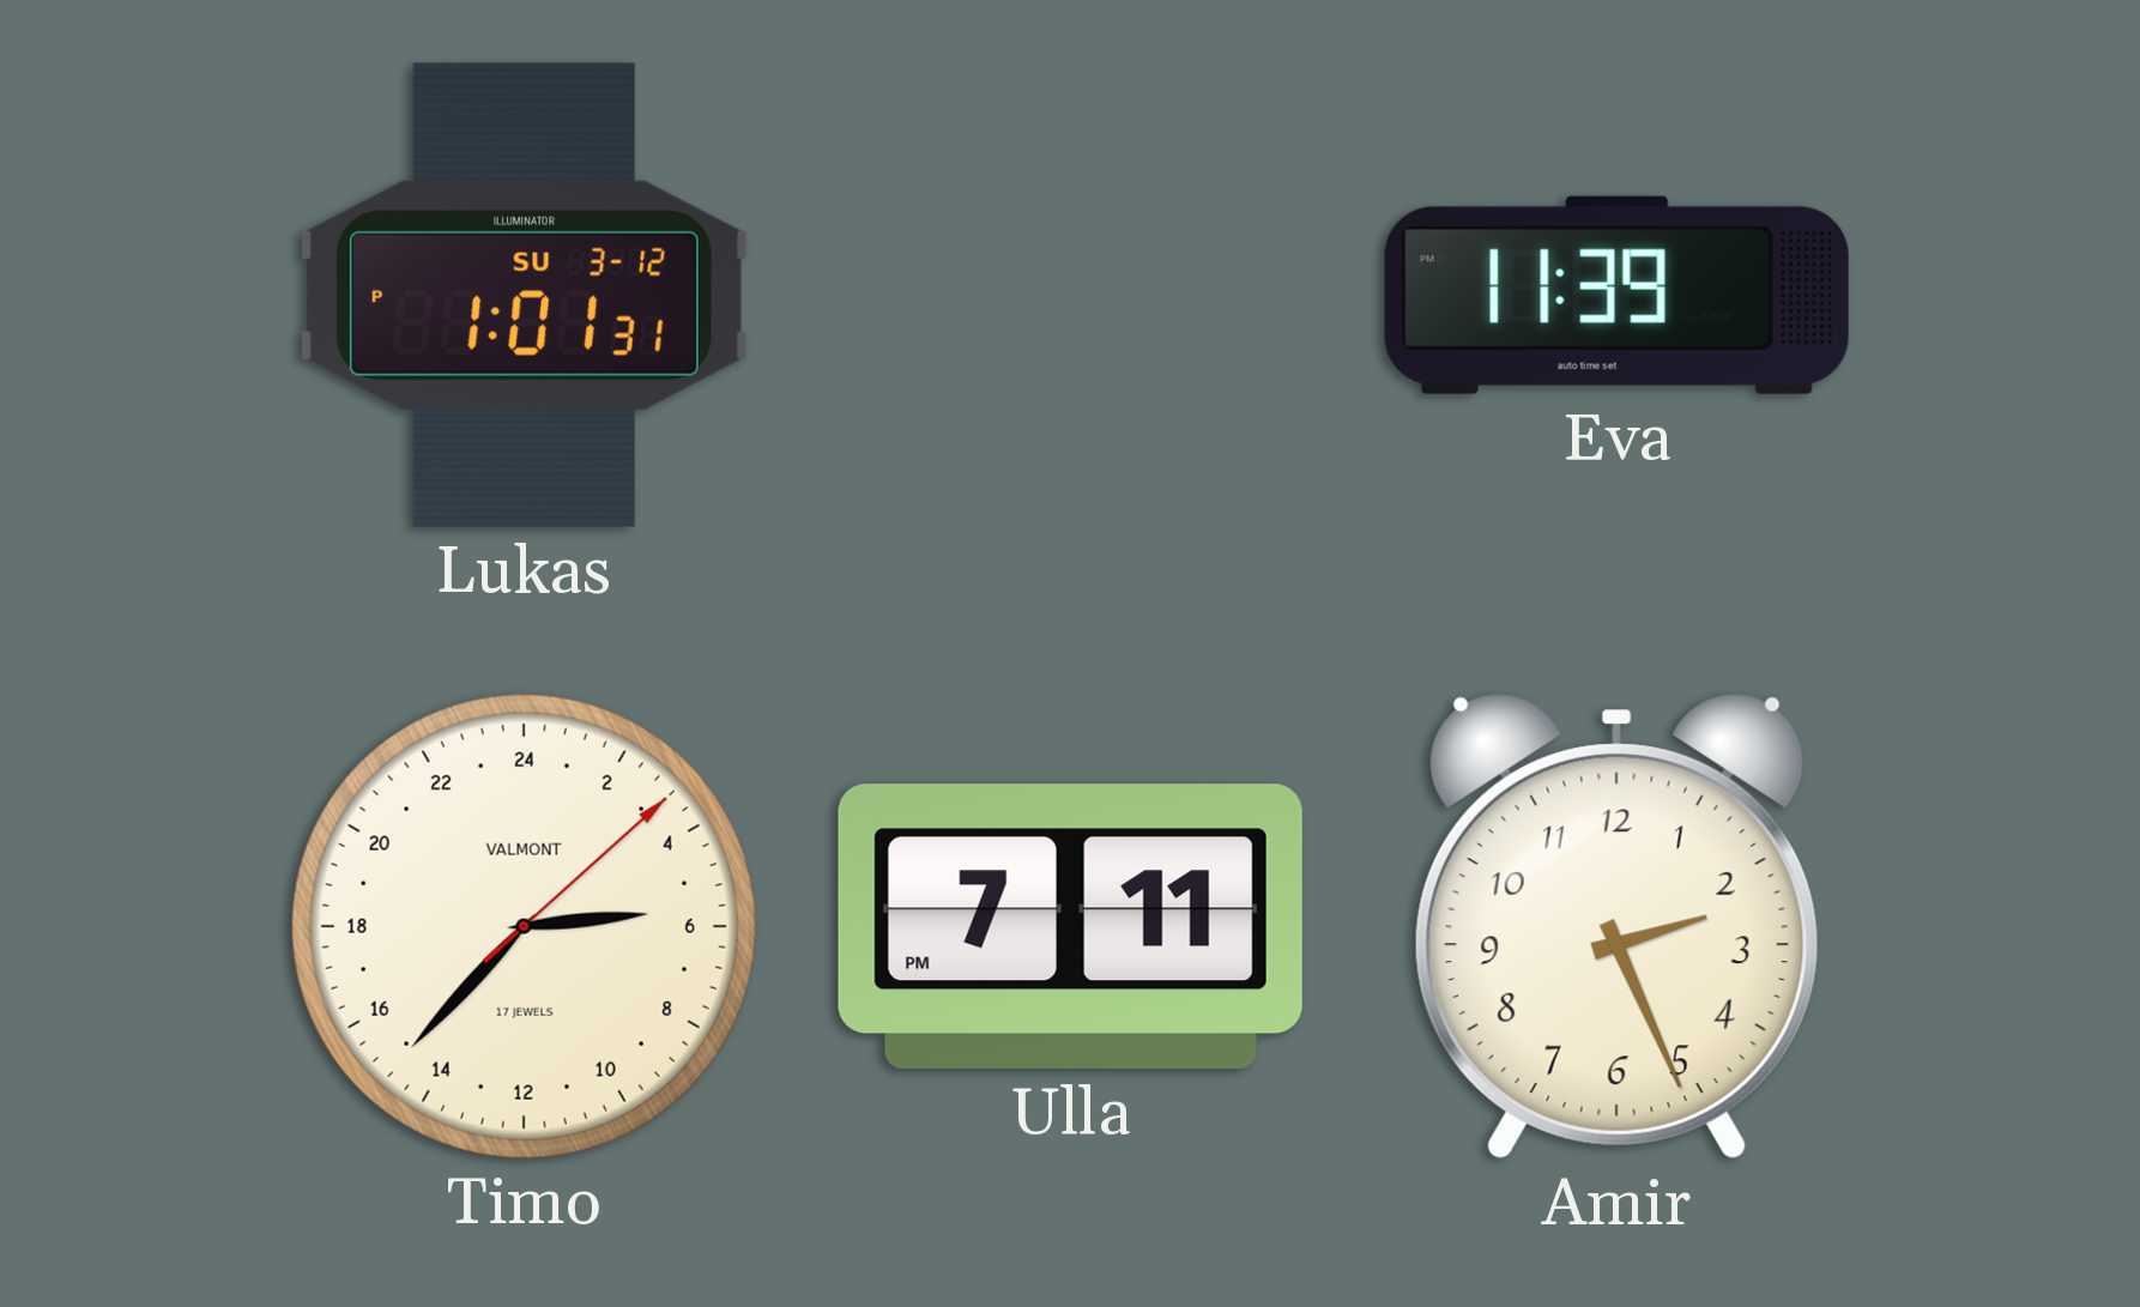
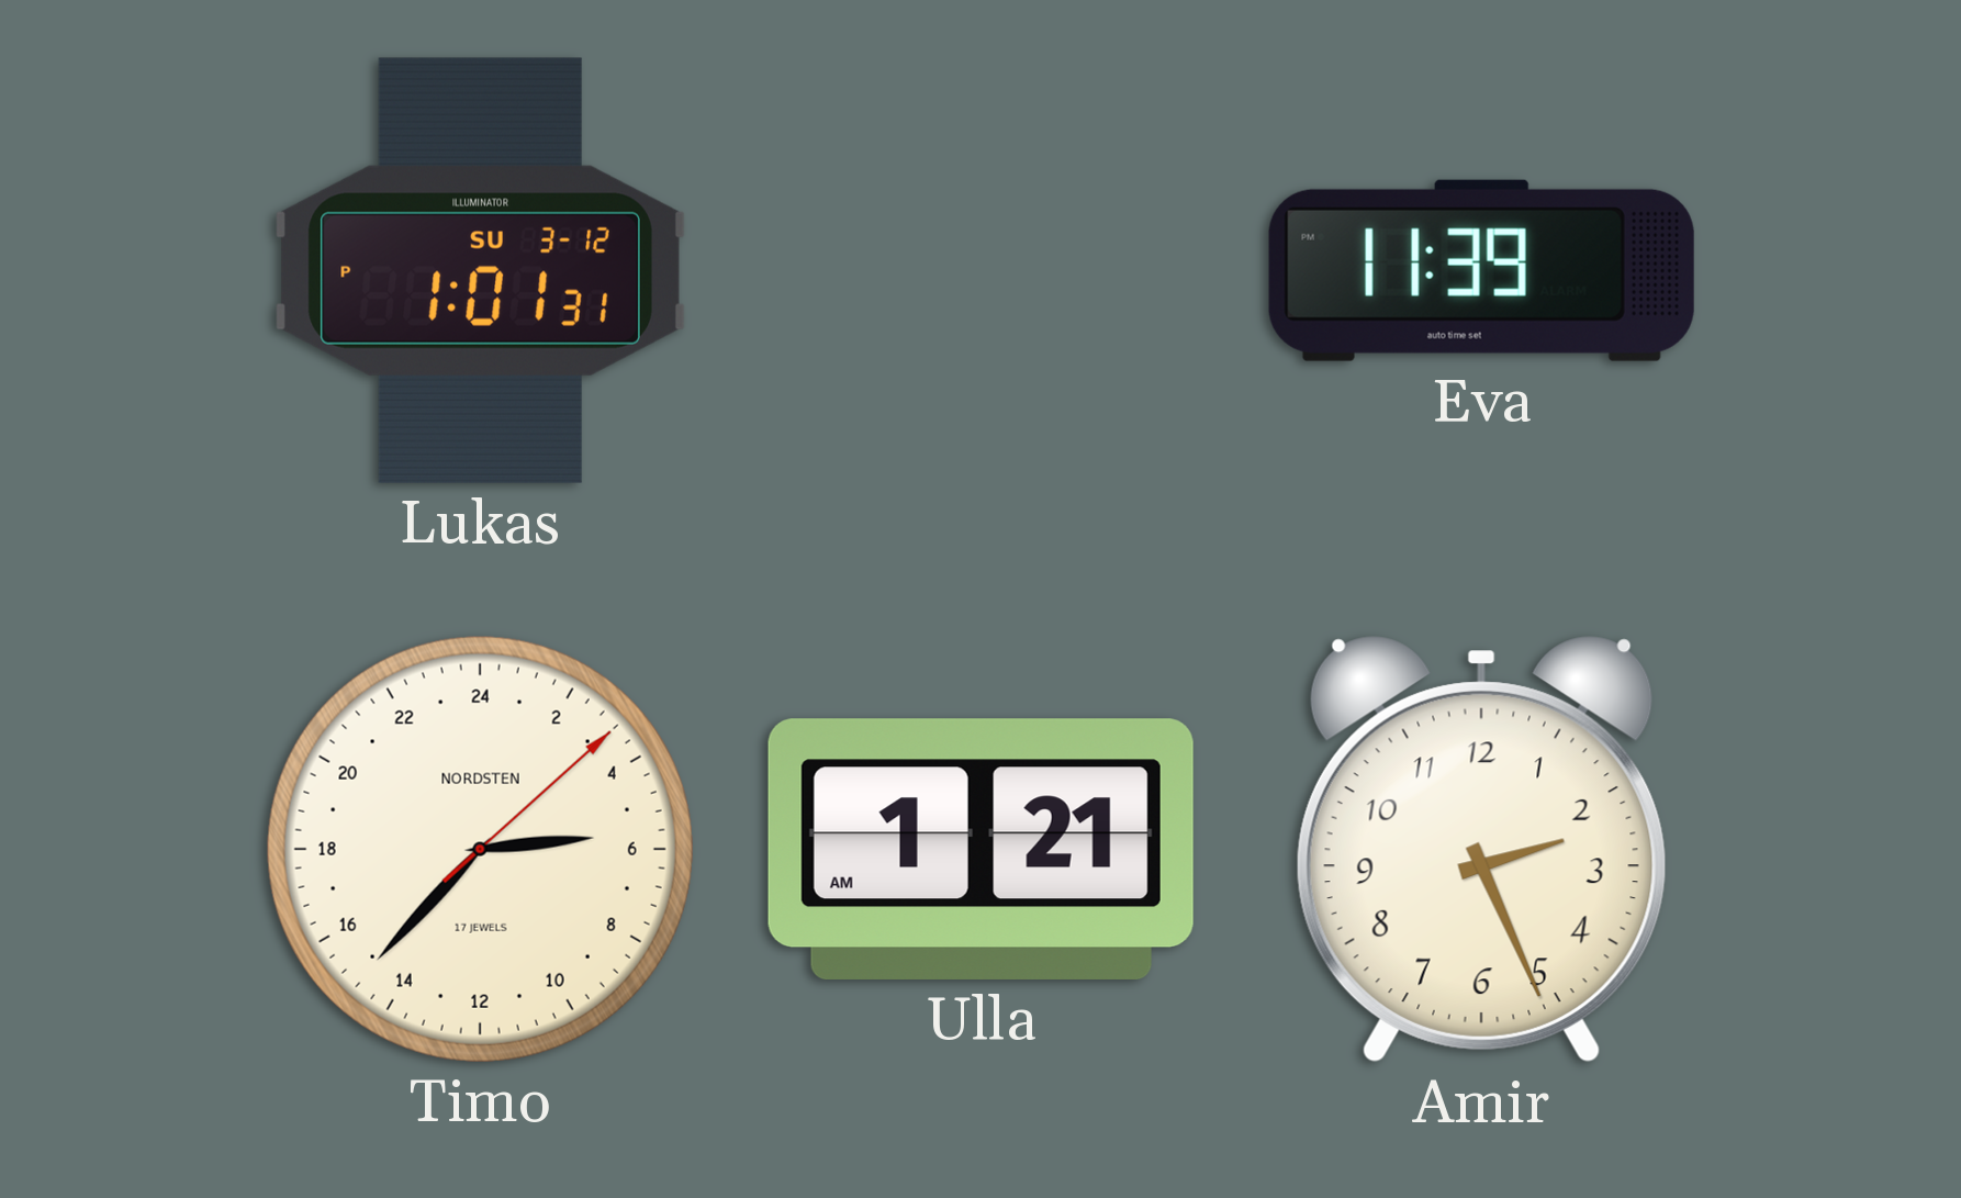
Timo brand: VALMONT -> NORDSTEN (480, 849)
Ulla: 7:11 -> 1:21 (981, 849)
